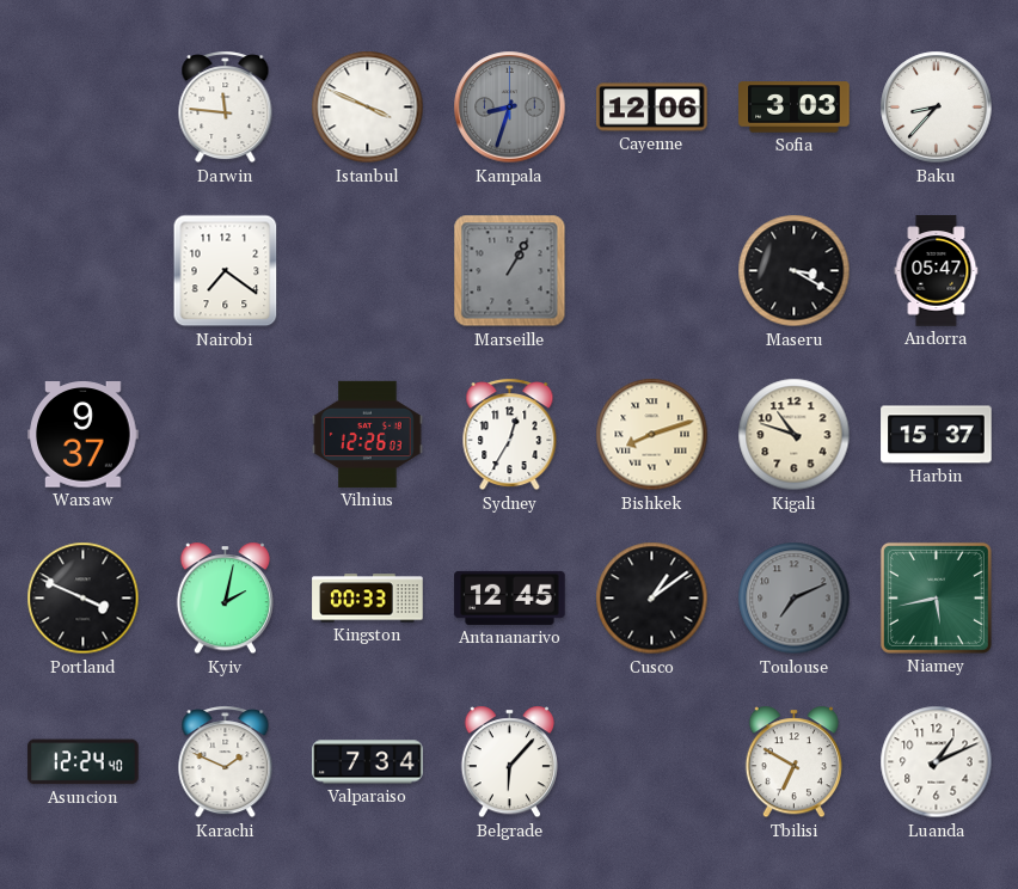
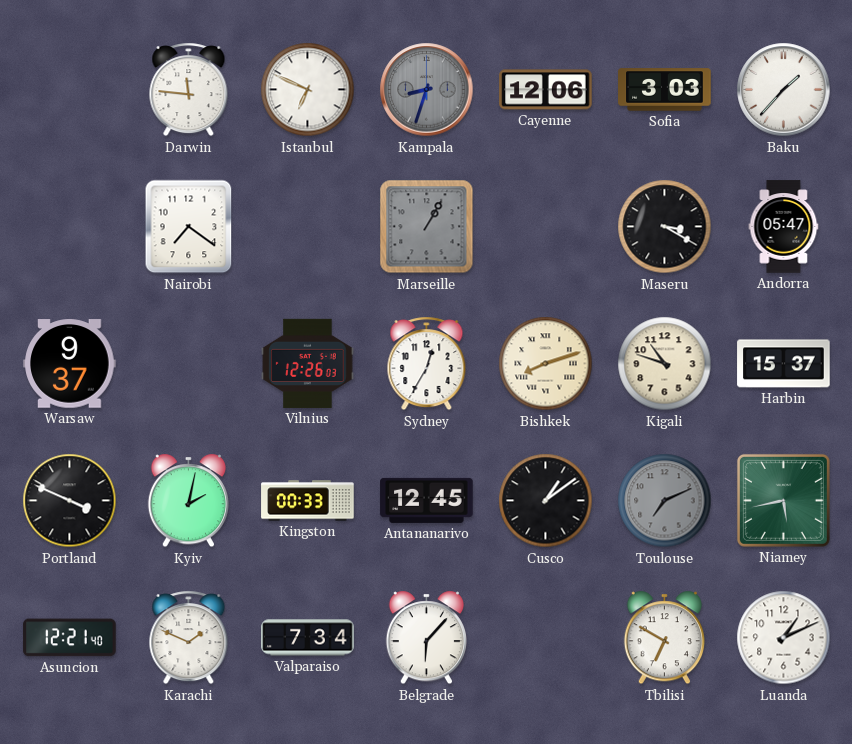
Istanbul: 3:49 -> 6:49 (308, 90)
Baku: 8:37 -> 1:37 (784, 90)
Asuncion: 12:24 -> 12:21 (70, 638)
